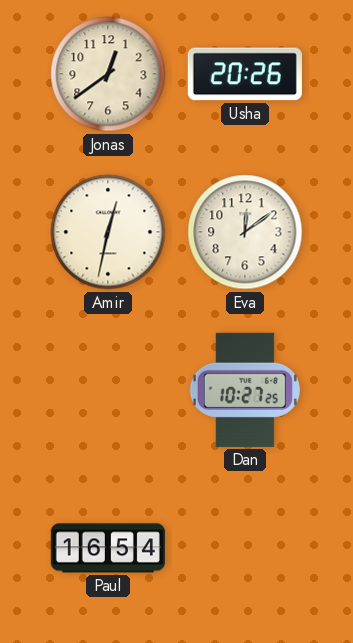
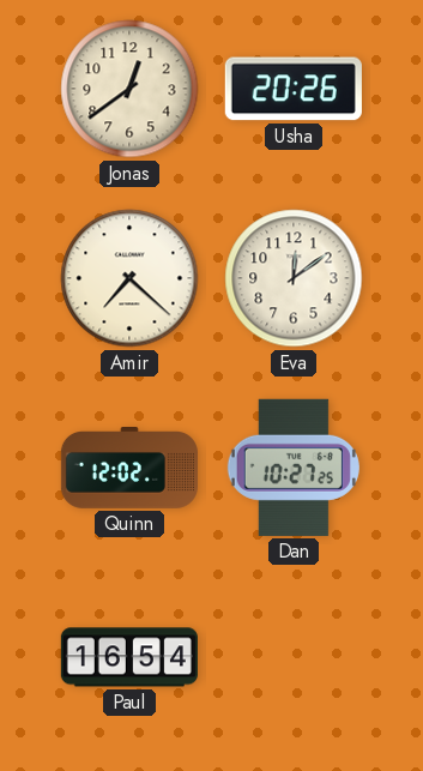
Amir: 12:32 -> 7:22 (129, 278)
Quinn: none -> 12:02 (129, 469)
